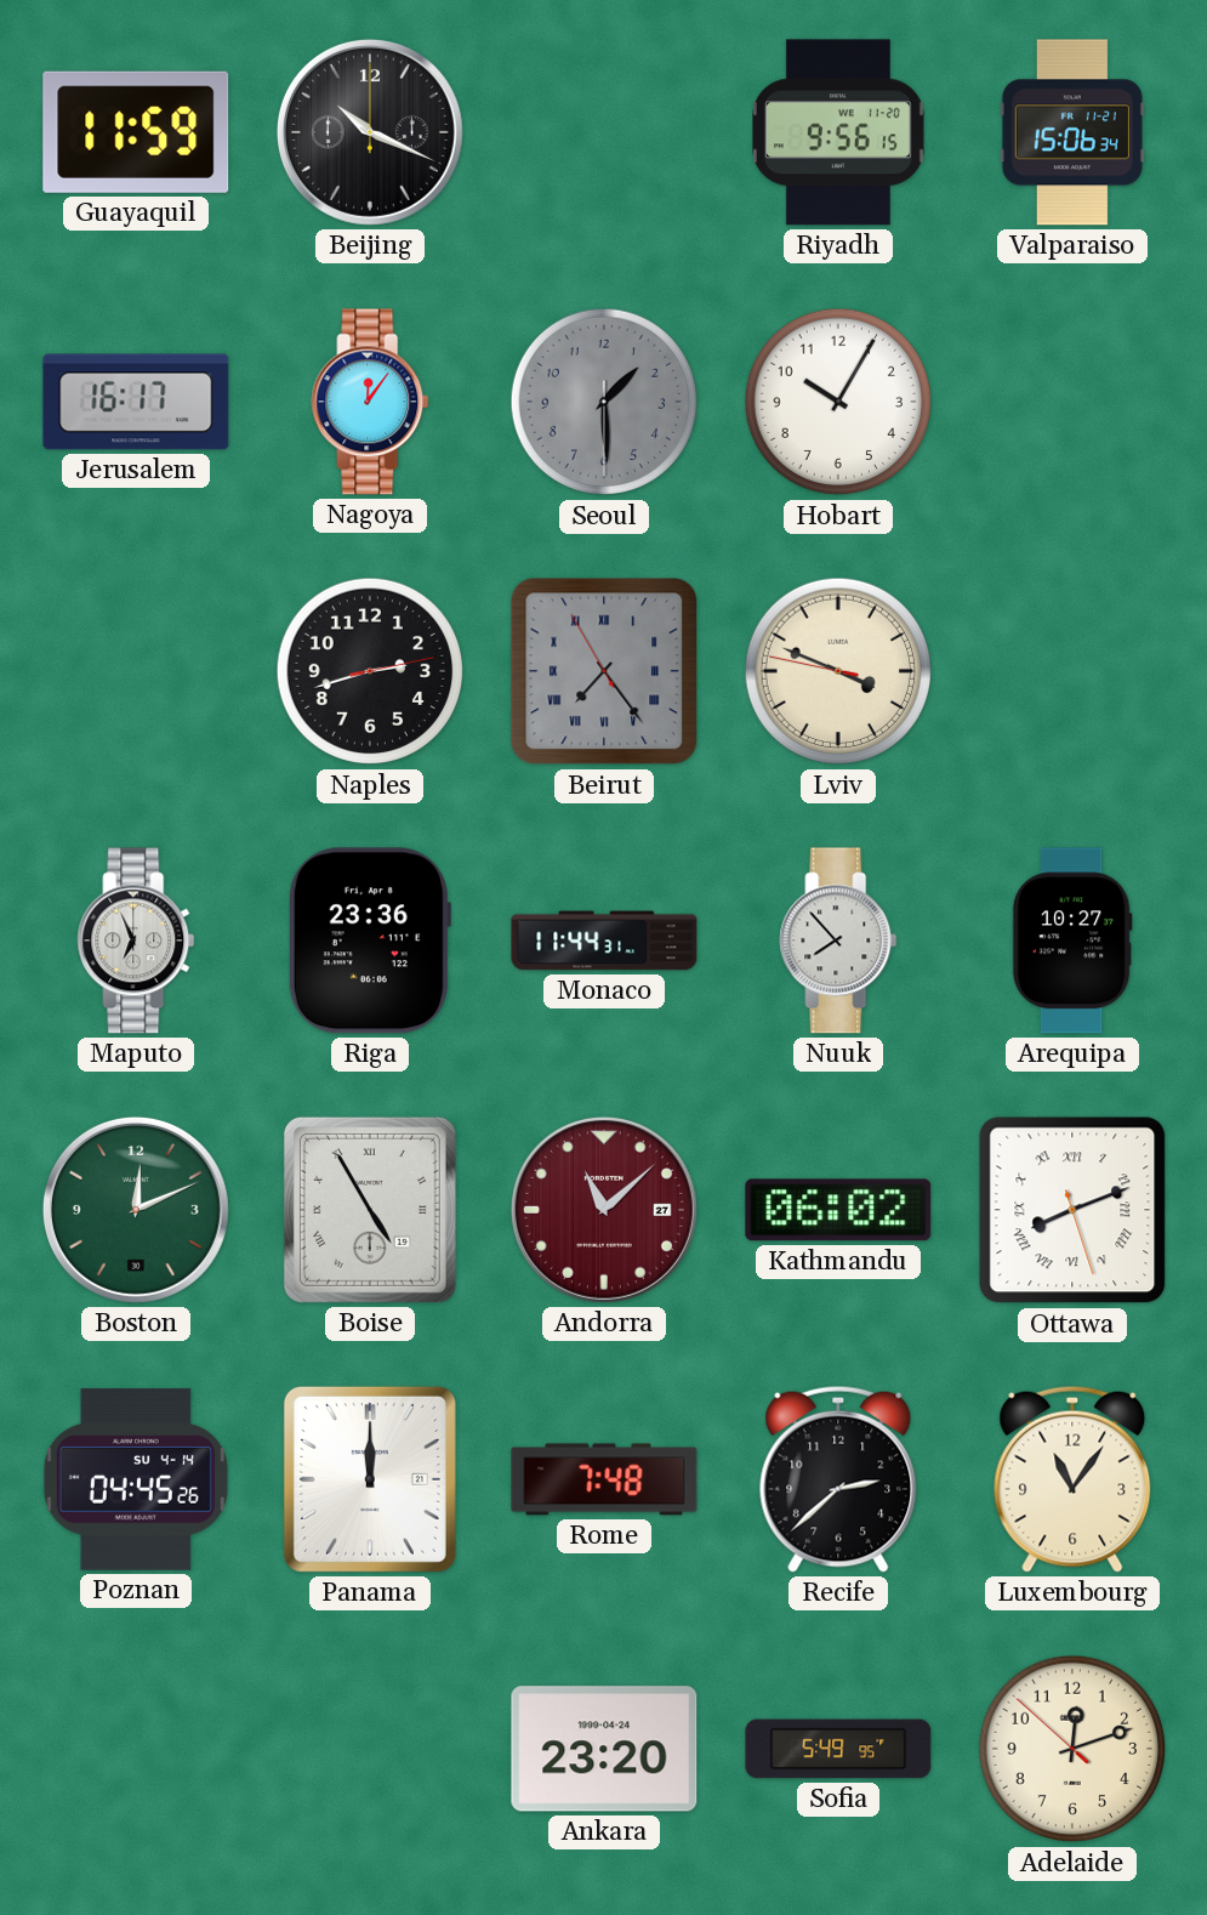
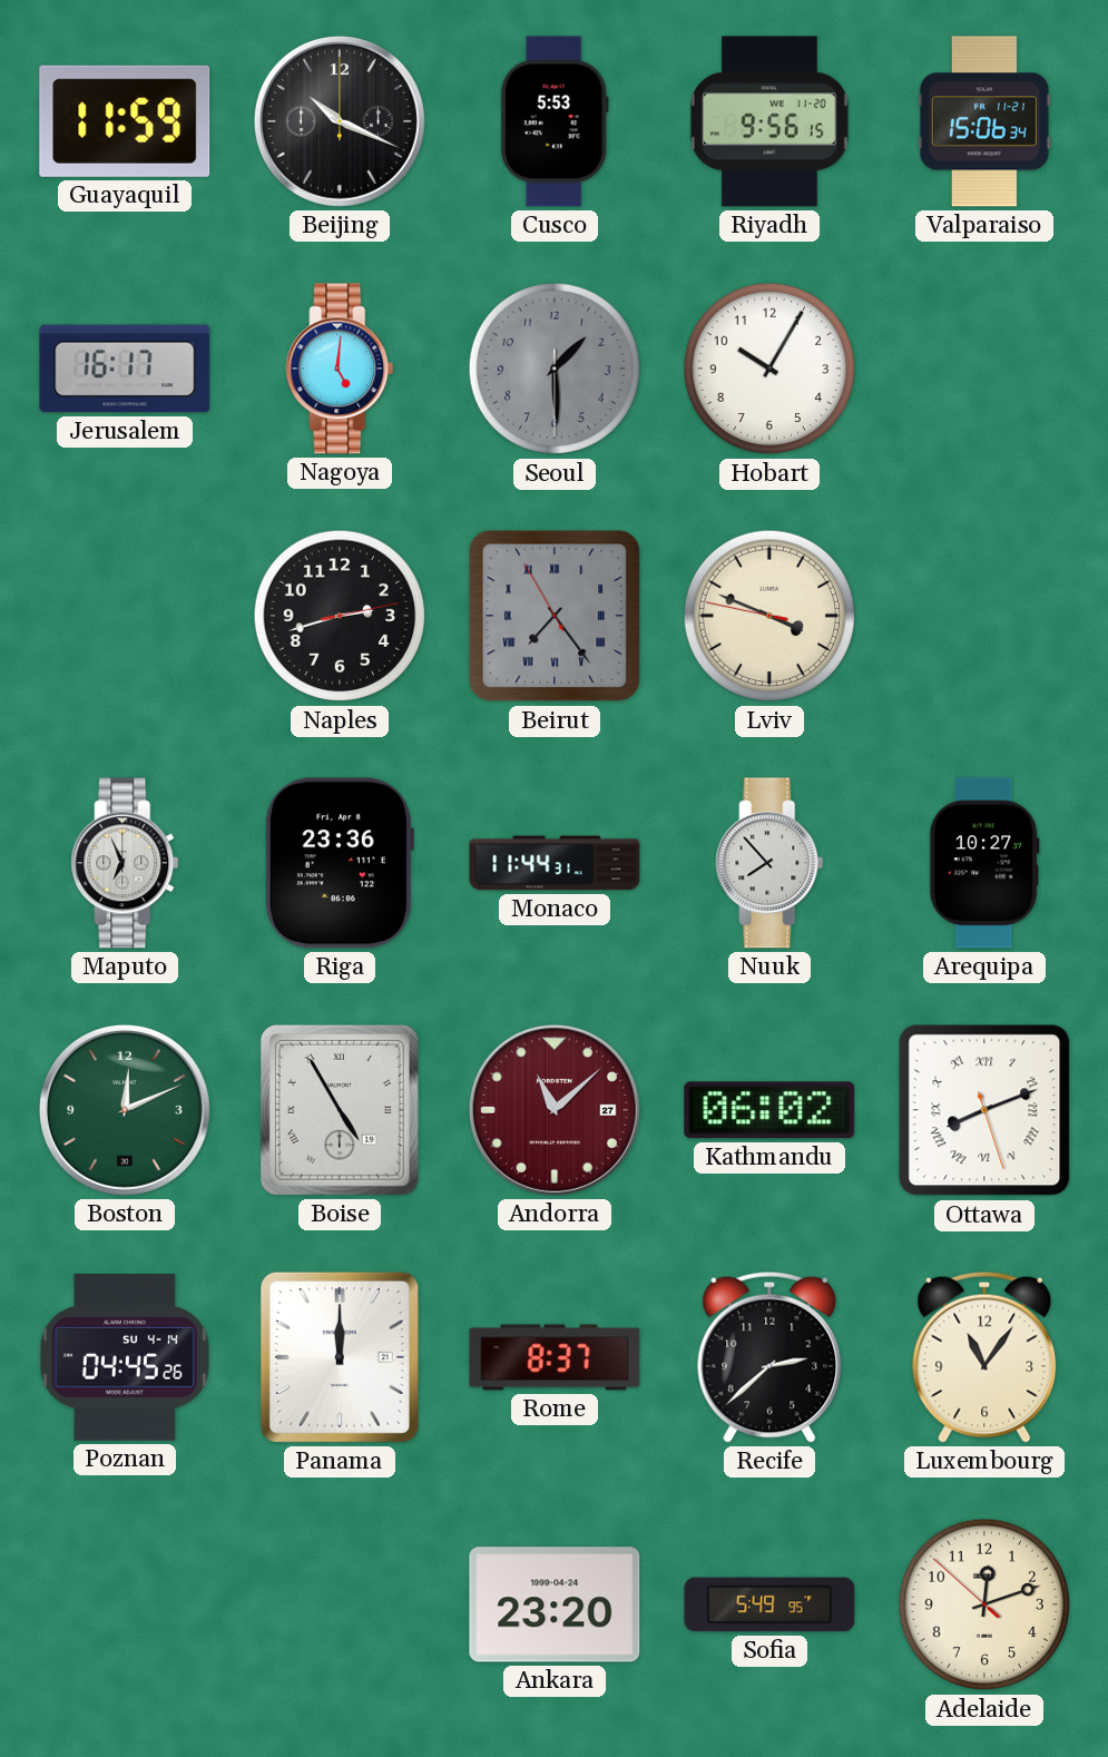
Cusco: none -> 5:53 (555, 121)
Nagoya: 12:06 -> 5:01 (340, 369)
Rome: 7:48 -> 8:37 (555, 1357)
